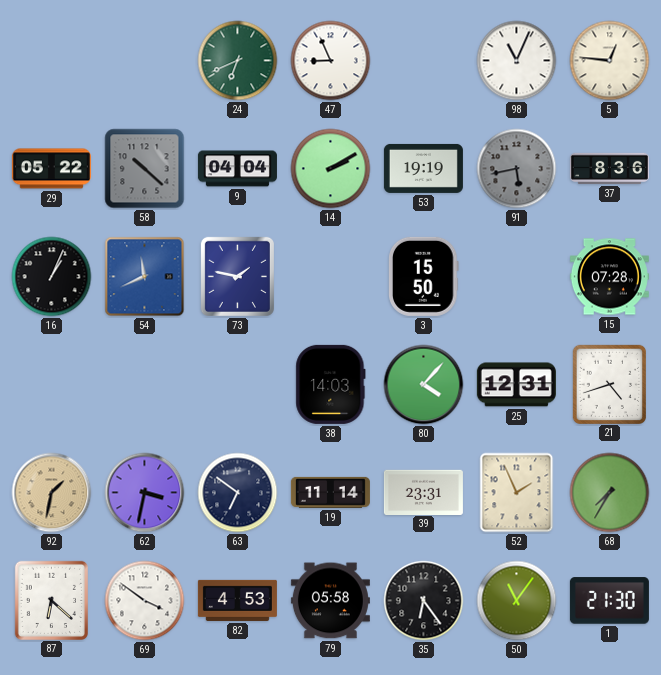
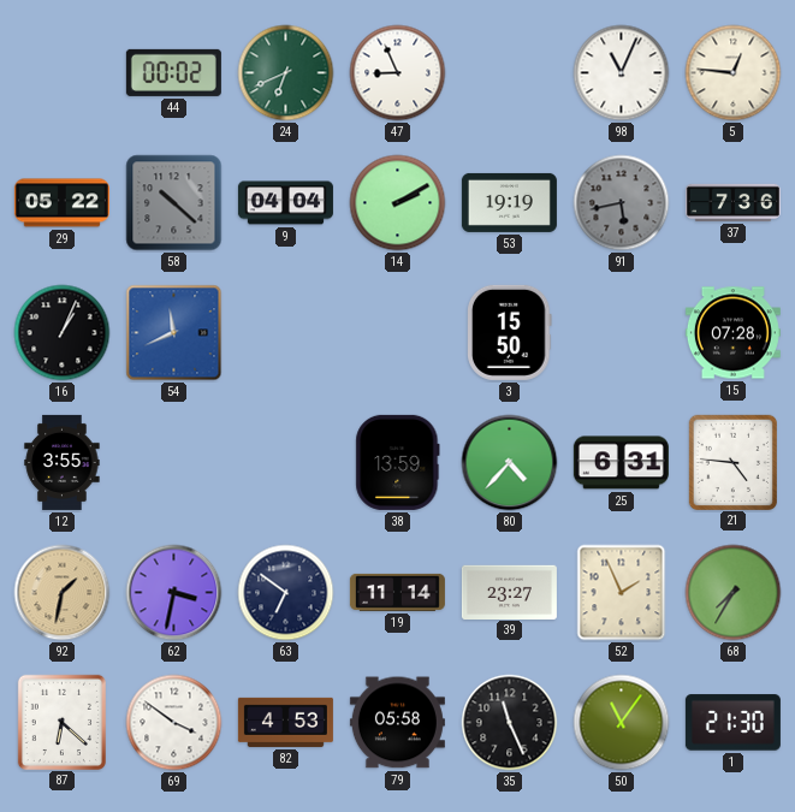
44: none -> 00:02 (173, 72)
37: 8:36 -> 7:36 (732, 202)
73: 1:47 -> none (237, 276)
12: none -> 3:55 (63, 462)
38: 14:03 -> 13:59 (398, 462)
80: 4:07 -> 4:37 (510, 463)
25: 12:31 -> 6:31 (621, 463)
21: 4:42 -> 4:46 (732, 462)
39: 23:31 -> 23:27 (509, 592)
35: 6:24 -> 11:26 (510, 723)
